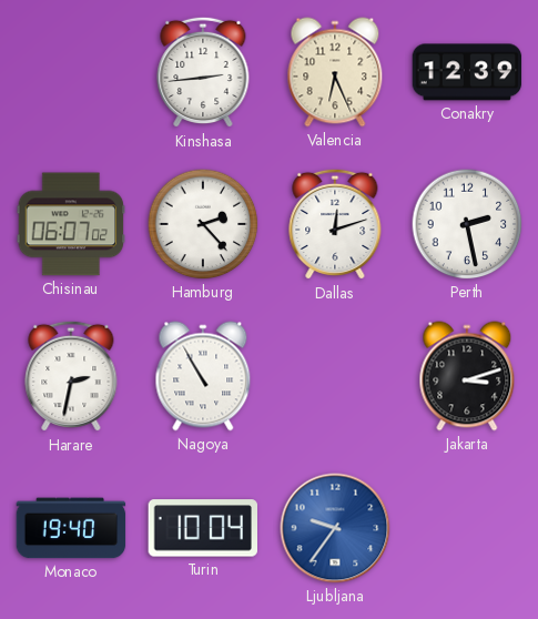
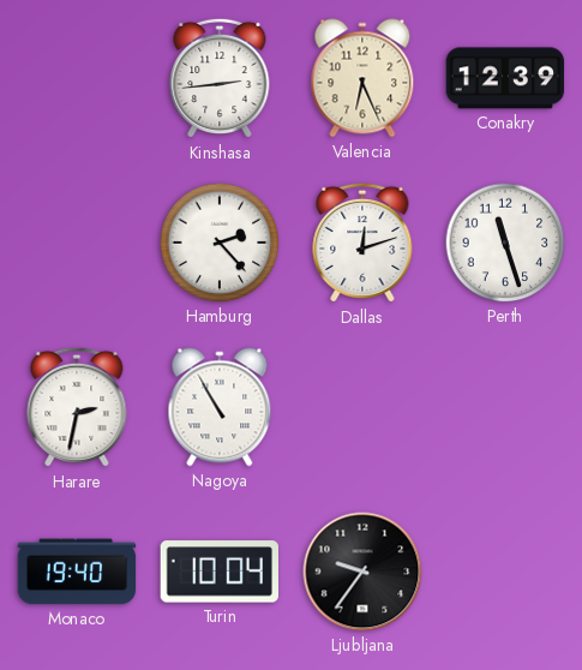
Chisinau: 06:07 -> none (71, 224)
Perth: 2:28 -> 11:27 (505, 243)
Jakarta: 3:12 -> none (467, 376)
Ljubljana dial: blue -> black (362, 572)
